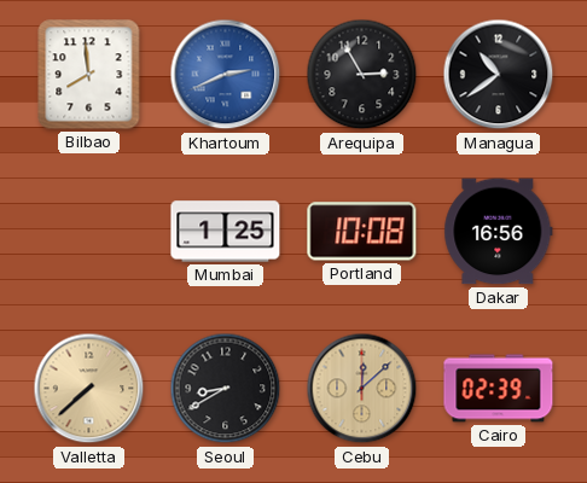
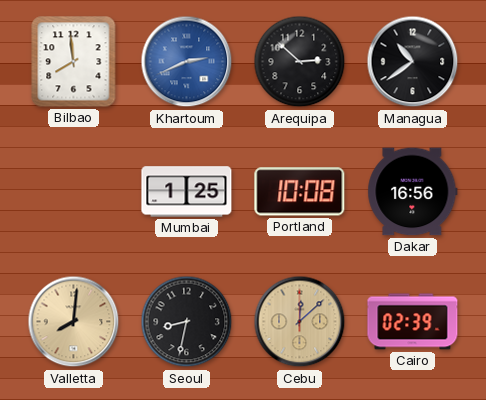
Arequipa: 2:55 -> 2:52 (300, 62)
Valletta: 7:38 -> 8:01 (74, 322)
Seoul: 8:40 -> 8:32 (187, 322)
